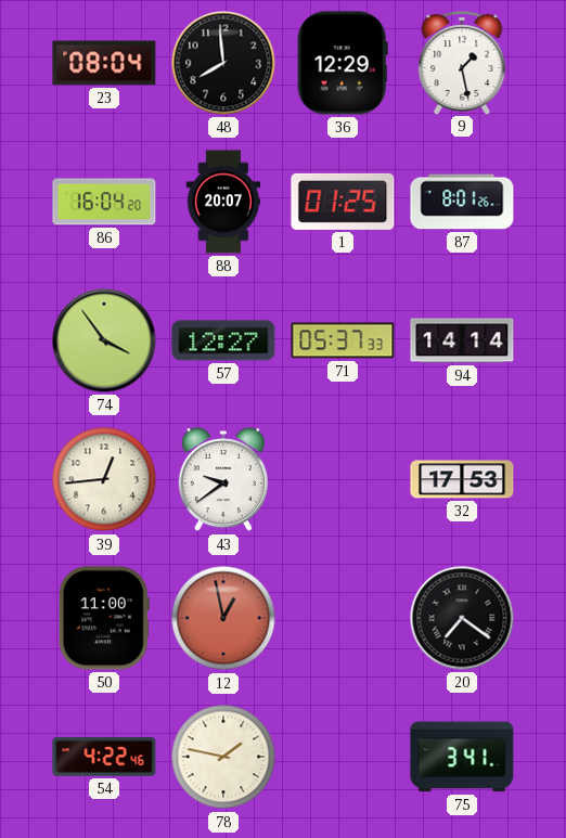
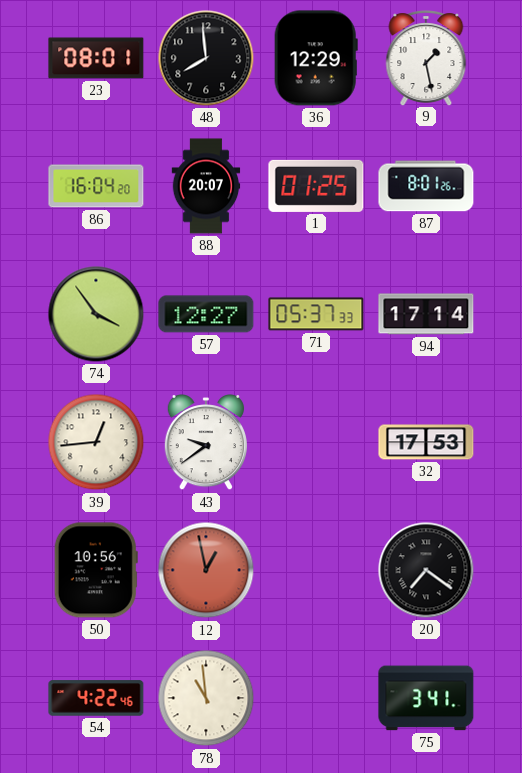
23: 08:04 -> 08:01 (96, 58)
94: 14:14 -> 17:14 (426, 314)
50: 11:00 -> 10:56 (96, 570)
78: 1:47 -> 10:59 (206, 698)
